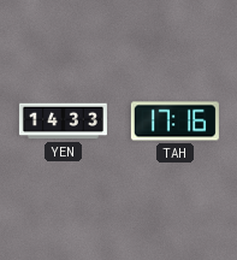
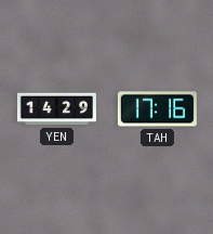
YEN: 14:33 -> 14:29 (56, 109)
